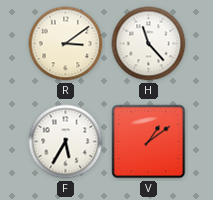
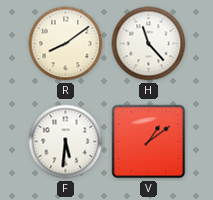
R: 3:09 -> 8:09 (66, 44)
F: 5:35 -> 5:31 (66, 142)
